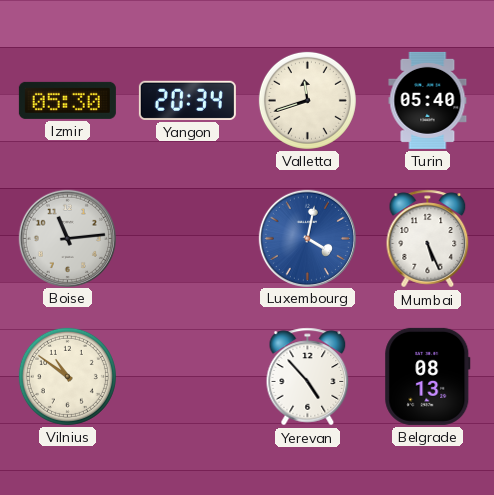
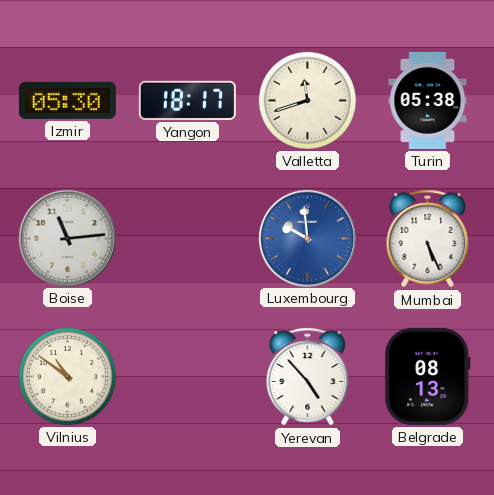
Yangon: 20:34 -> 18:17 (187, 100)
Turin: 05:40 -> 05:38 (428, 100)
Luxembourg: 4:02 -> 9:59 (307, 238)
